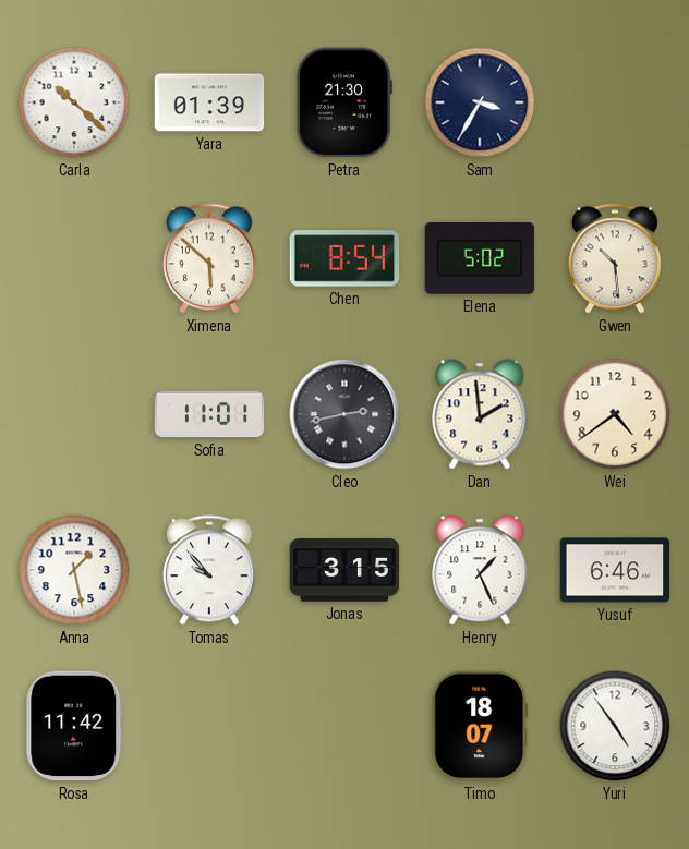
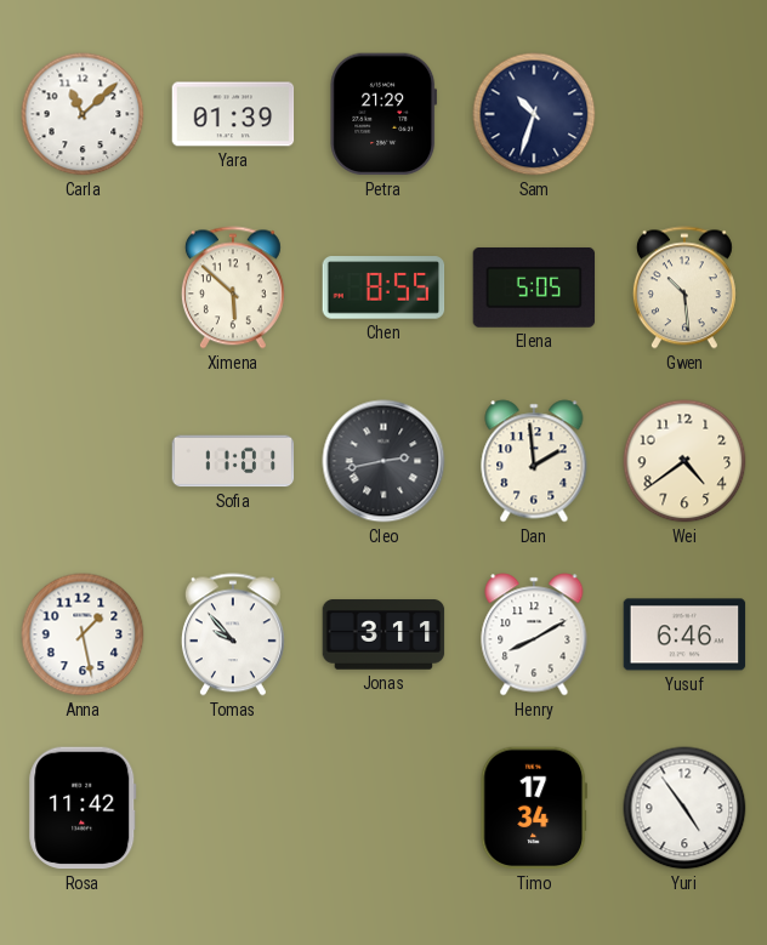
Carla: 10:22 -> 11:08 (83, 114)
Petra: 21:30 -> 21:29 (383, 114)
Sam: 3:35 -> 10:33 (534, 114)
Chen: 8:54 -> 8:55 (383, 288)
Elena: 5:02 -> 5:05 (534, 288)
Jonas: 3:15 -> 3:11 (383, 634)
Henry: 1:26 -> 8:10 (534, 634)
Timo: 18:07 -> 17:34 (533, 808)
